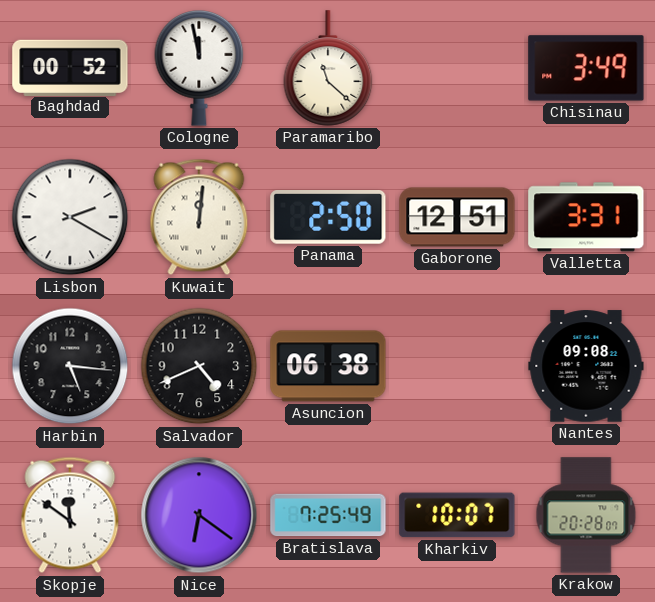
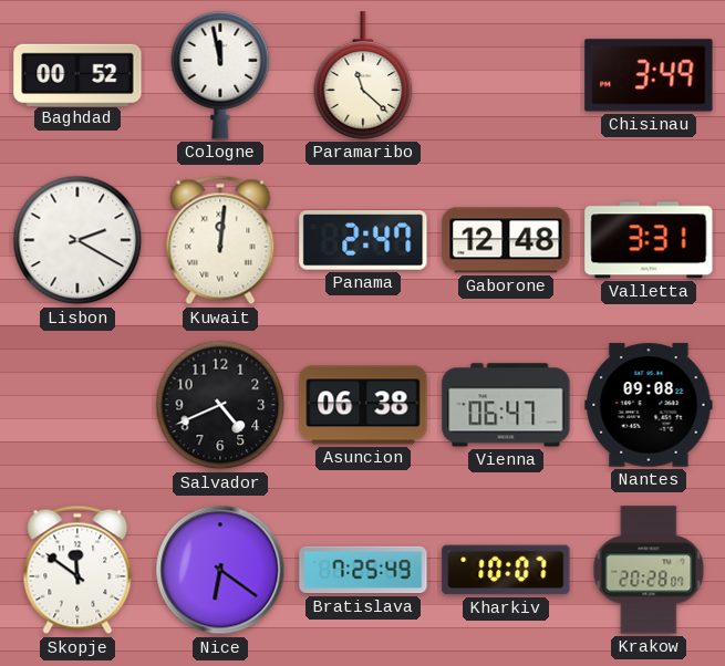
Panama: 2:50 -> 2:47 (363, 241)
Gaborone: 12:51 -> 12:48 (506, 240)
Harbin: 5:16 -> none (70, 366)
Vienna: none -> 06:47 (506, 405)
